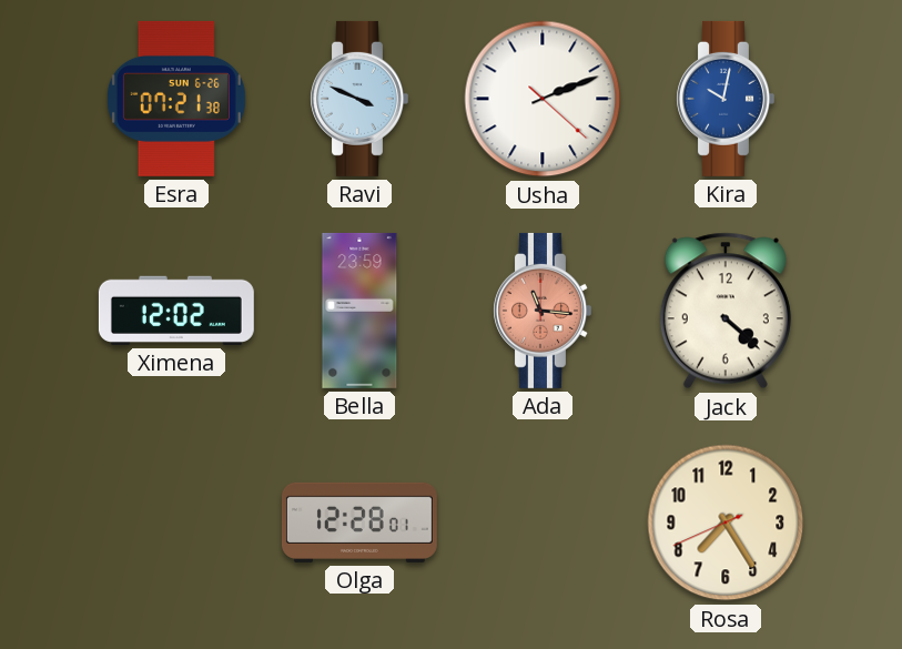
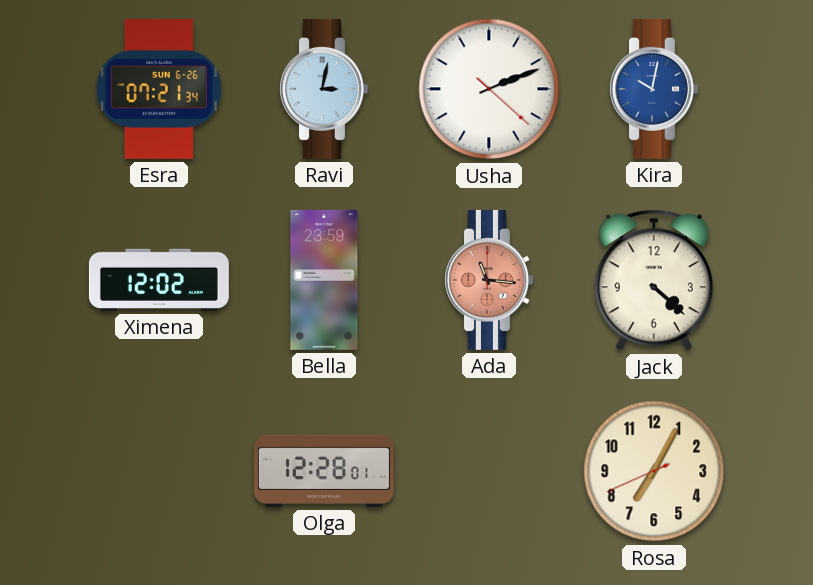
Esra: 07:21:38 -> 07:21:34 (159, 89)
Ravi: 3:49 -> 3:02 (324, 89)
Rosa: 7:24 -> 7:04 (654, 471)
